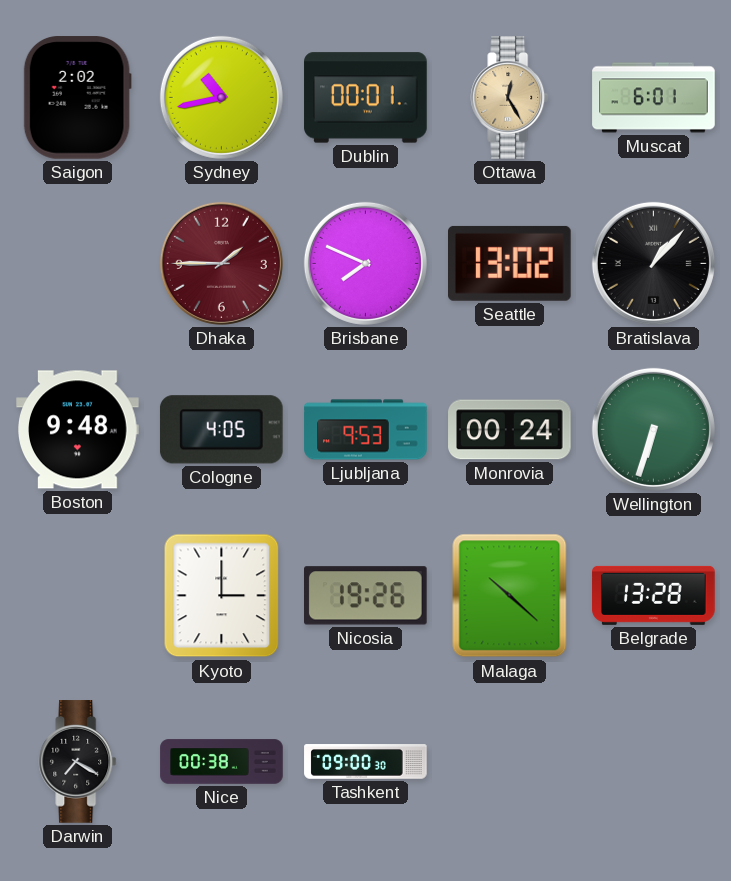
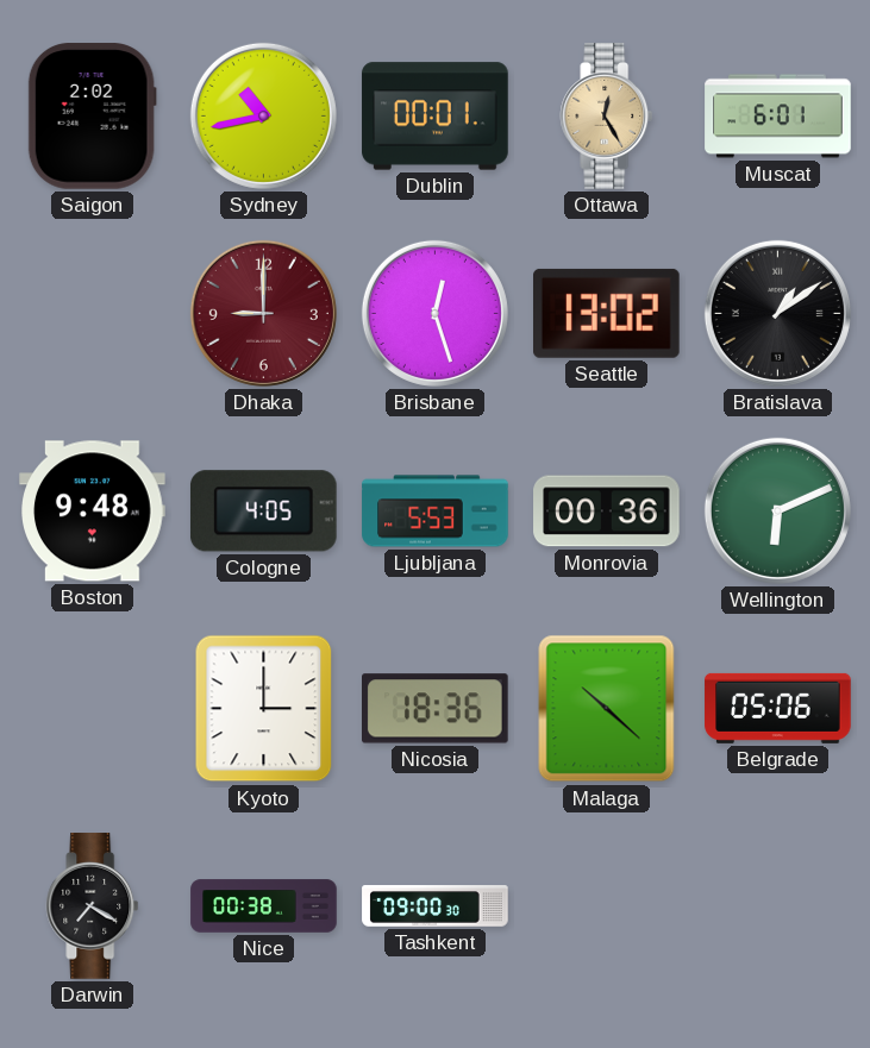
Dhaka: 1:45 -> 9:00 (263, 313)
Brisbane: 7:49 -> 12:27 (434, 313)
Bratislava: 1:07 -> 1:09 (777, 313)
Ljubljana: 9:53 -> 5:53 (436, 512)
Monrovia: 00:24 -> 00:36 (607, 512)
Wellington: 6:33 -> 6:11 (777, 510)
Nicosia: 19:26 -> 18:36 (436, 709)
Belgrade: 13:28 -> 05:06 (778, 708)
